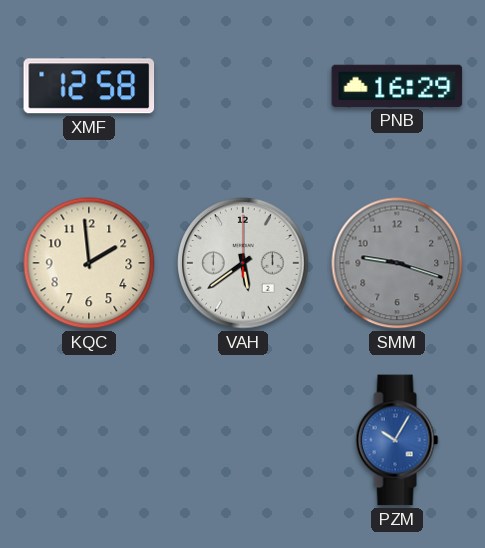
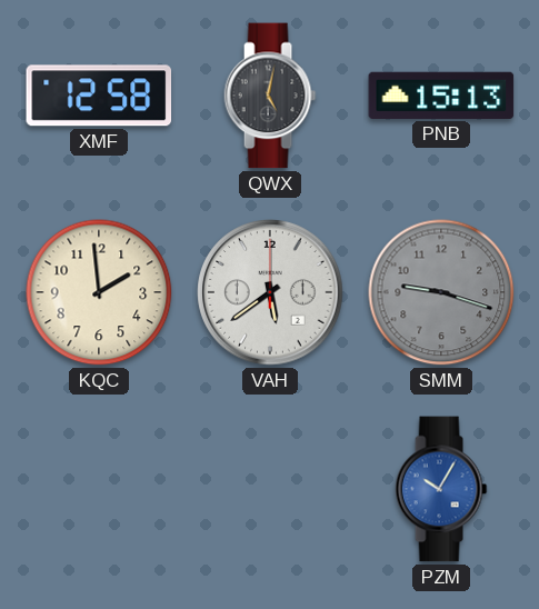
QWX: none -> 5:02 (270, 96)
PNB: 16:29 -> 15:13 (441, 96)
